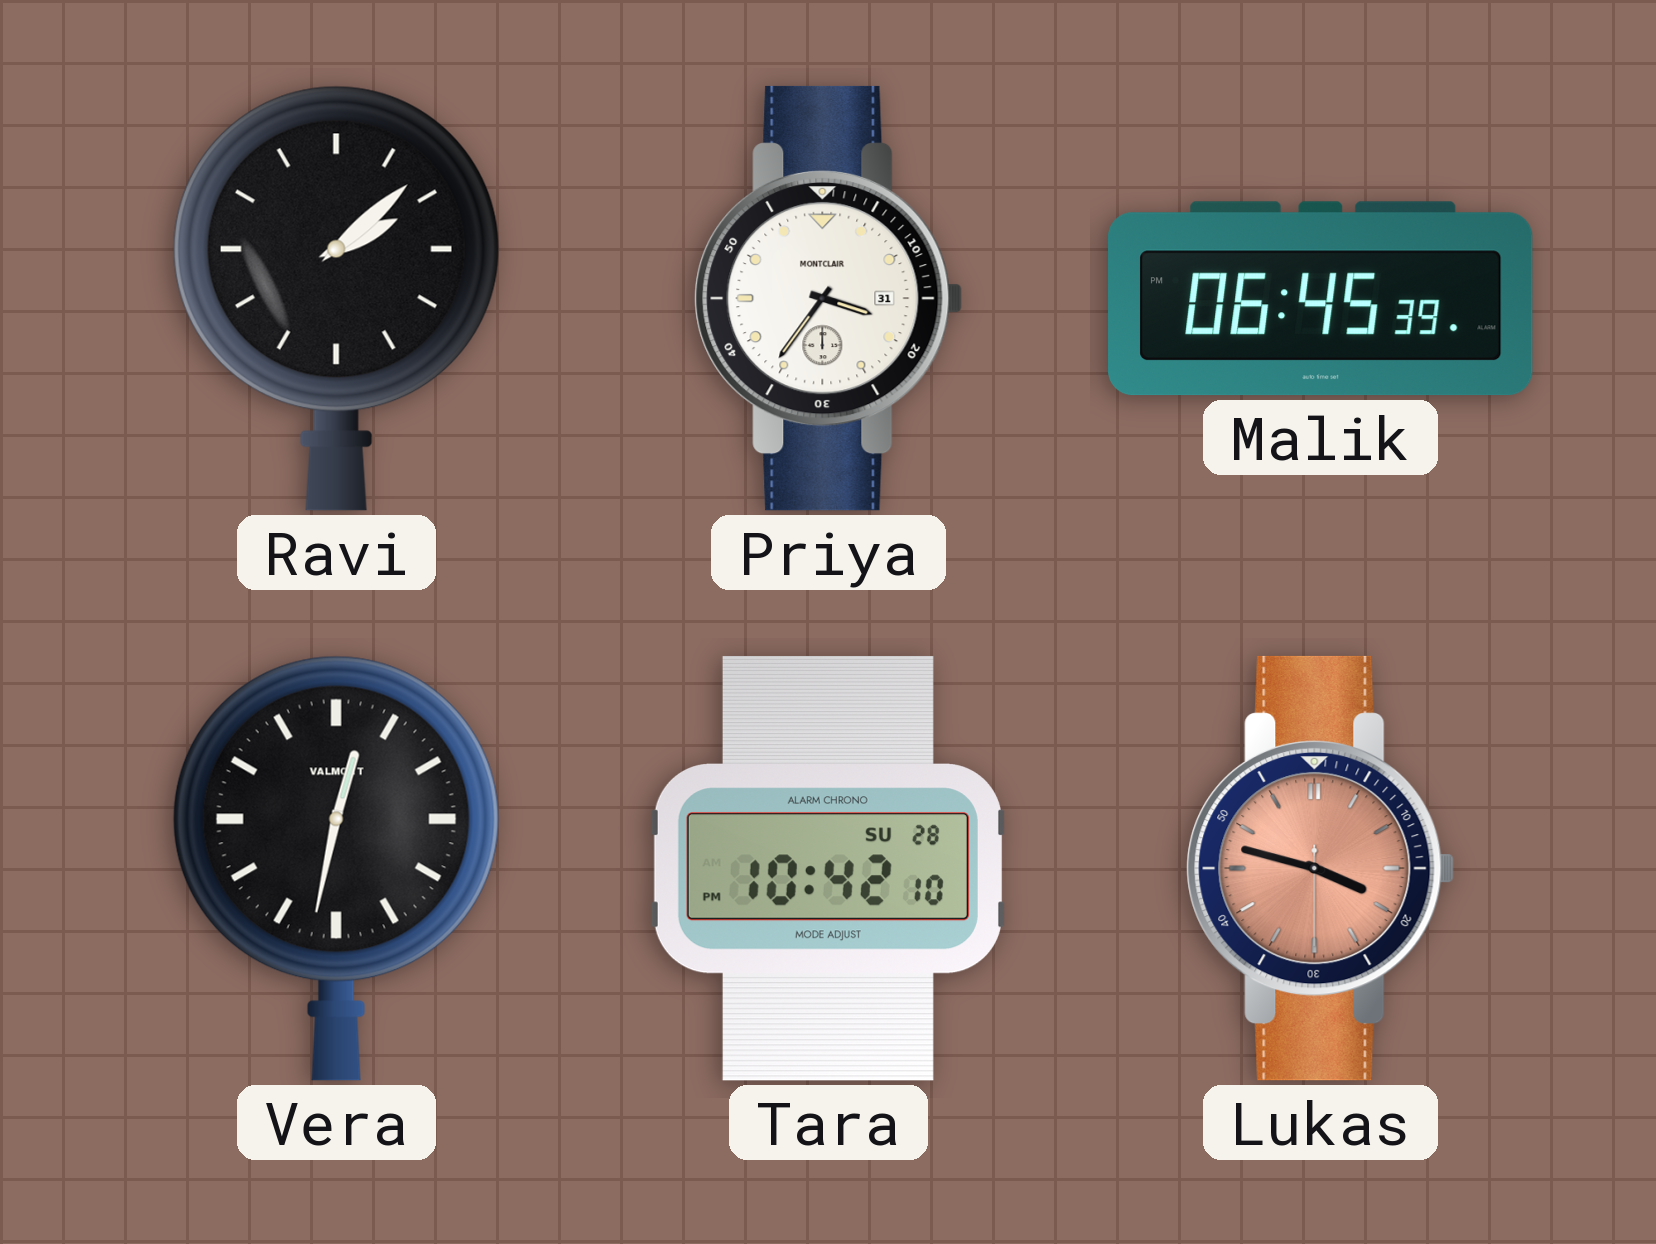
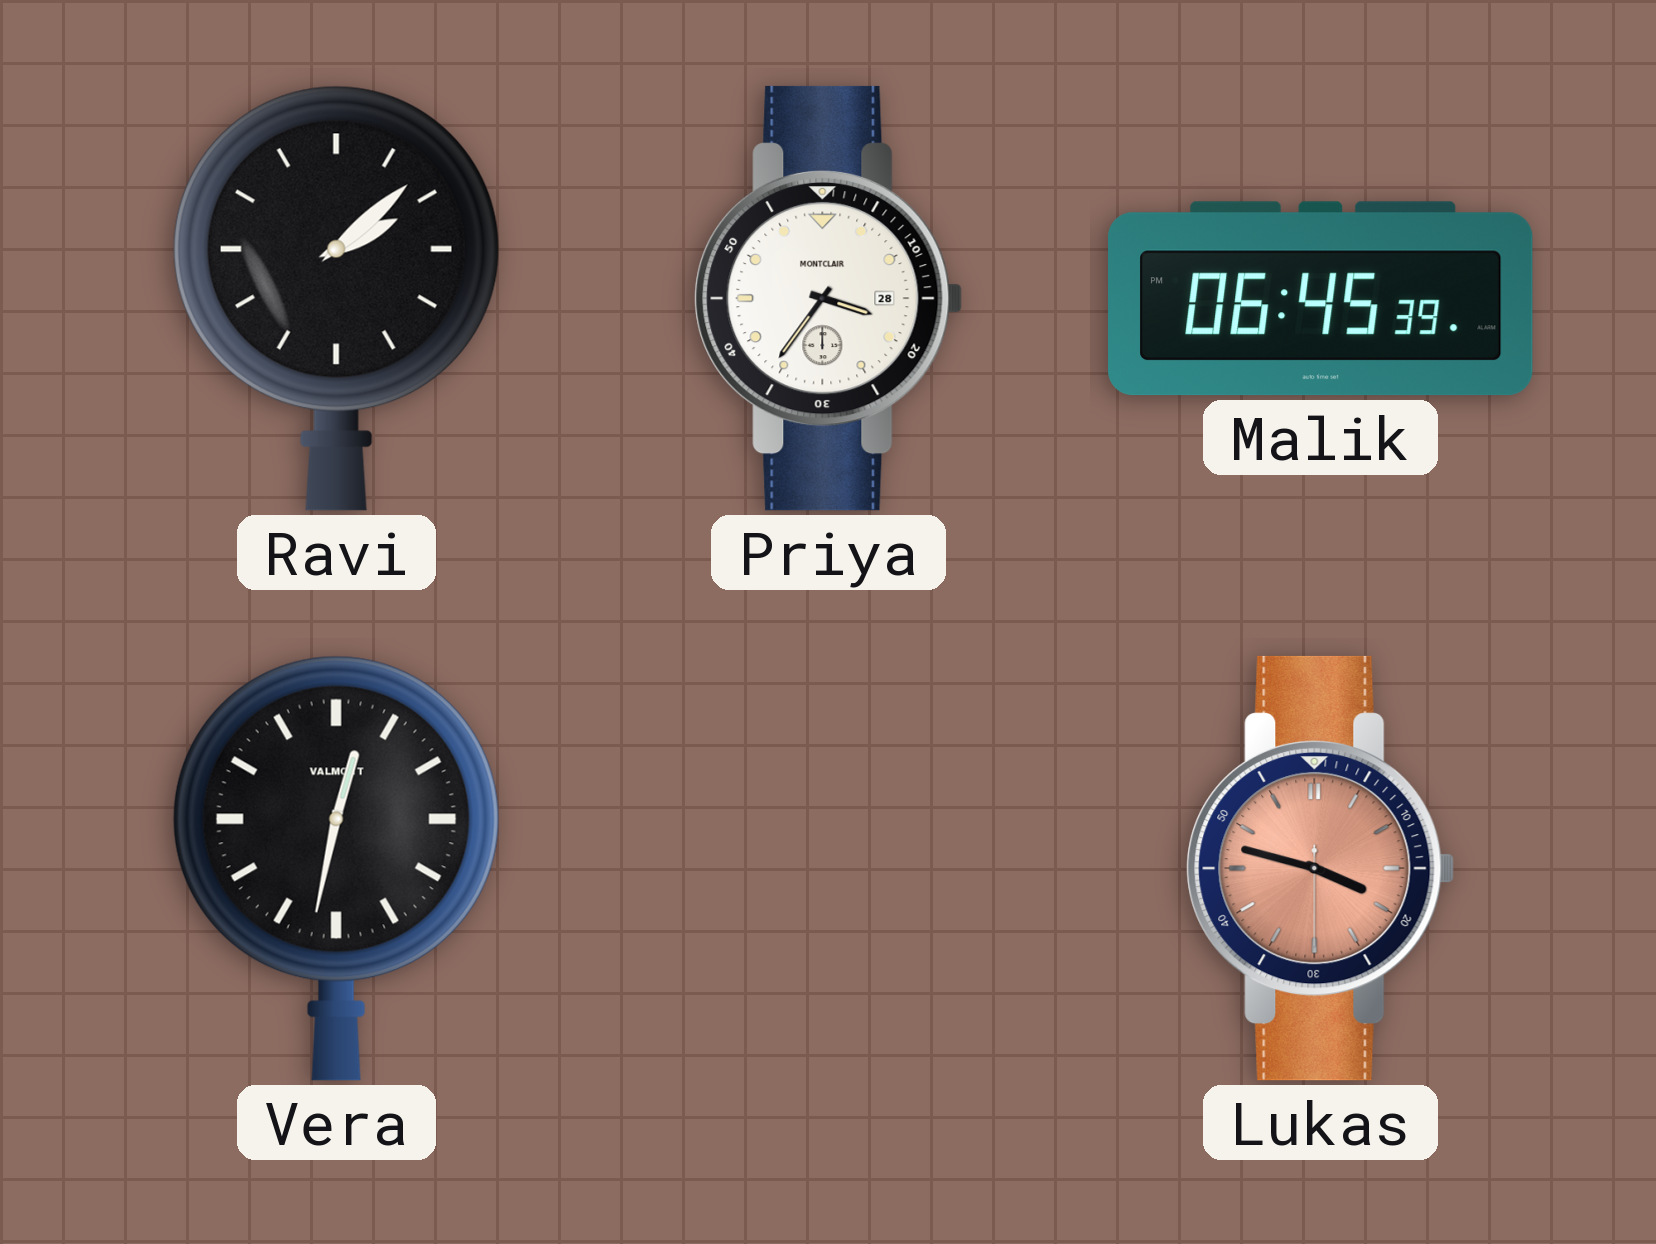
Priya date: 31 -> 28 (829, 298)
Tara: 10:42 -> none (828, 868)
